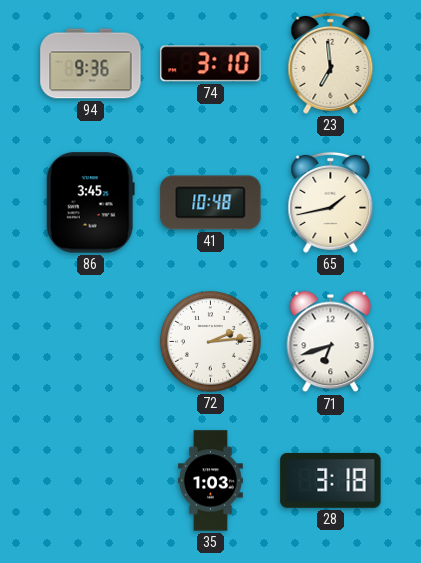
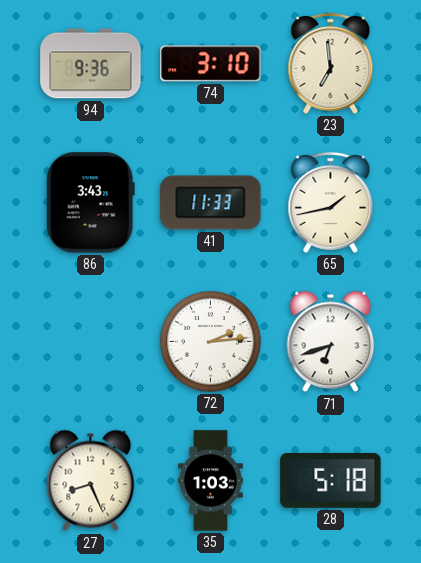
86: 3:45 -> 3:43 (90, 203)
41: 10:48 -> 11:33 (211, 203)
27: none -> 8:26 (91, 481)
28: 3:18 -> 5:18 (331, 480)
